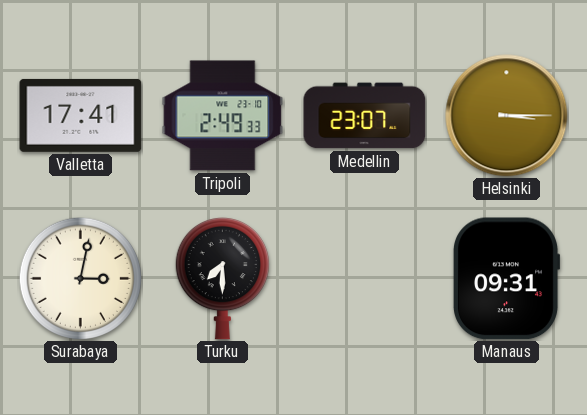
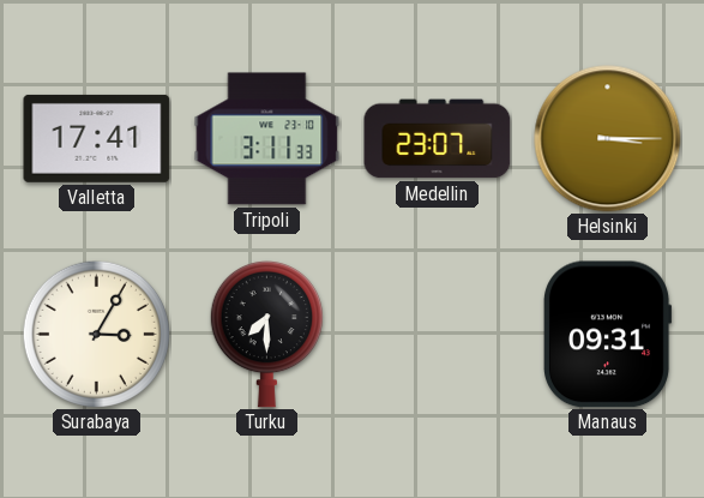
Tripoli: 2:49 -> 3:11 (267, 139)
Surabaya: 3:02 -> 3:05 (96, 334)
